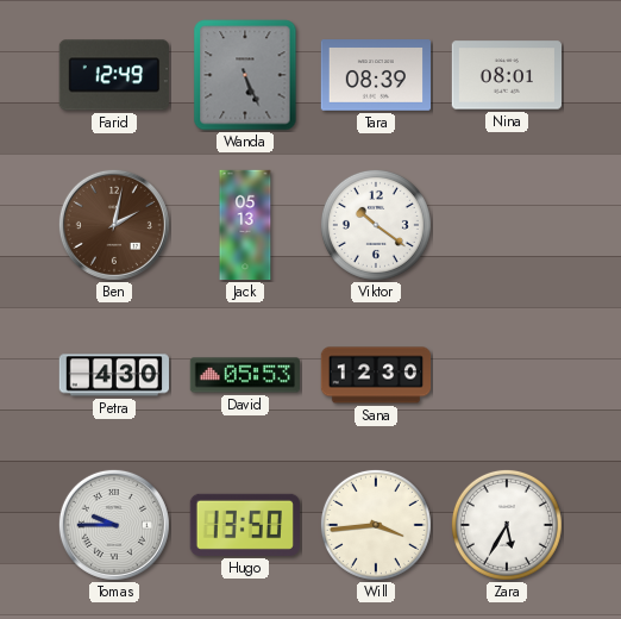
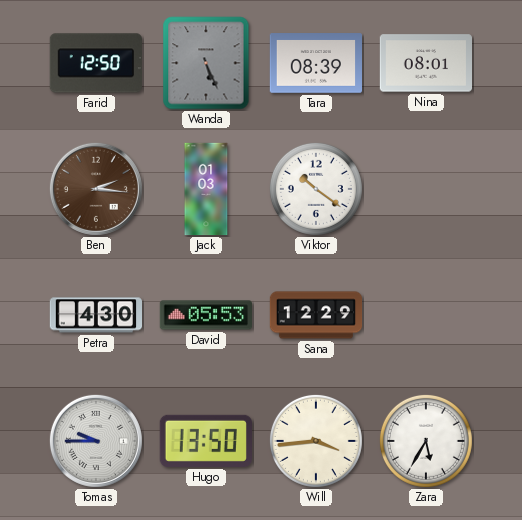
Farid: 12:49 -> 12:50 (96, 63)
Ben: 2:02 -> 2:16 (96, 189)
Jack: 05:13 -> 01:03 (206, 189)
Sana: 12:30 -> 12:29 (316, 315)
